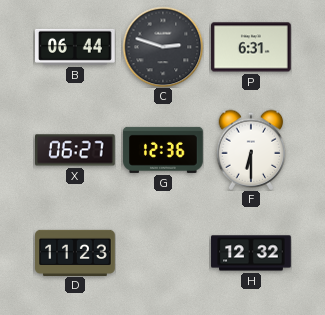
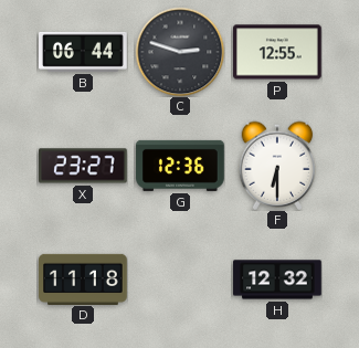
P: 6:31 -> 12:55 (278, 52)
X: 06:27 -> 23:27 (84, 166)
D: 11:23 -> 11:18 (83, 278)
